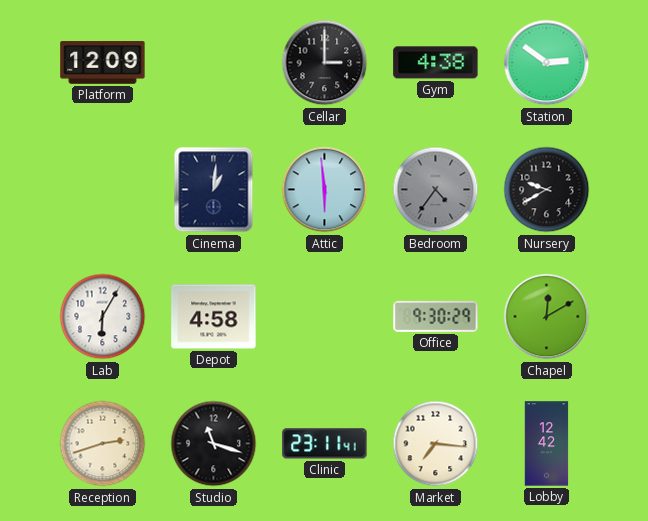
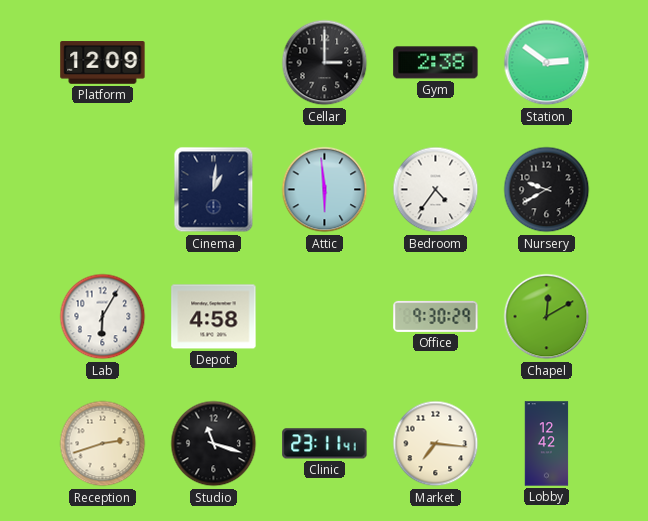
Gym: 4:38 -> 2:38 (436, 63)
Bedroom dial: grey -> white (436, 190)
